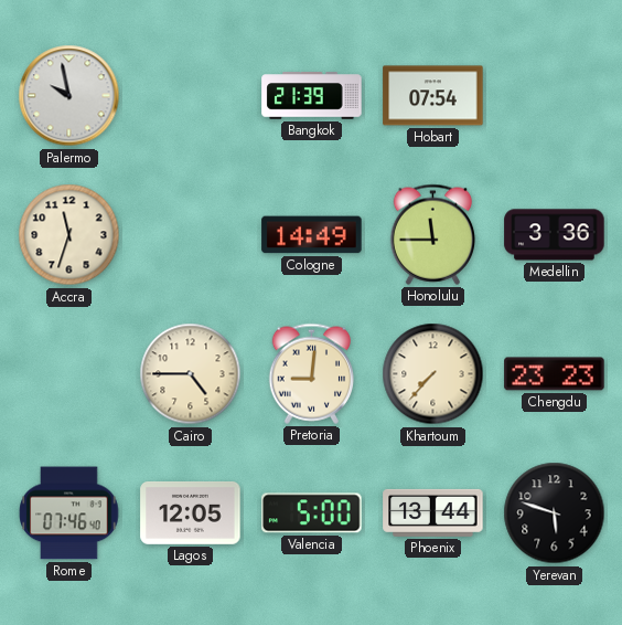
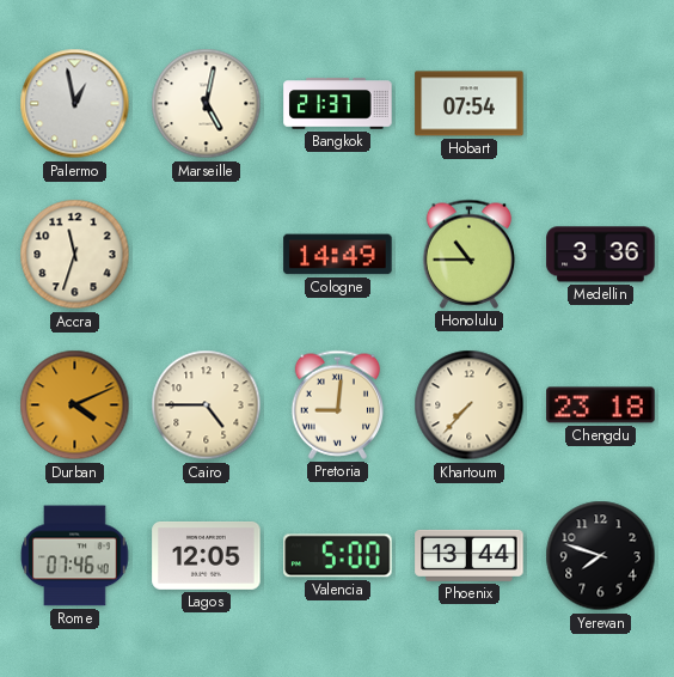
Palermo: 9:58 -> 12:58 (75, 104)
Marseille: none -> 5:02 (207, 104)
Bangkok: 21:39 -> 21:37 (338, 104)
Honolulu: 11:45 -> 10:45 (470, 254)
Durban: none -> 4:11 (75, 405)
Chengdu: 23:23 -> 23:18 (601, 405)
Yerevan: 5:48 -> 7:48 (601, 556)
